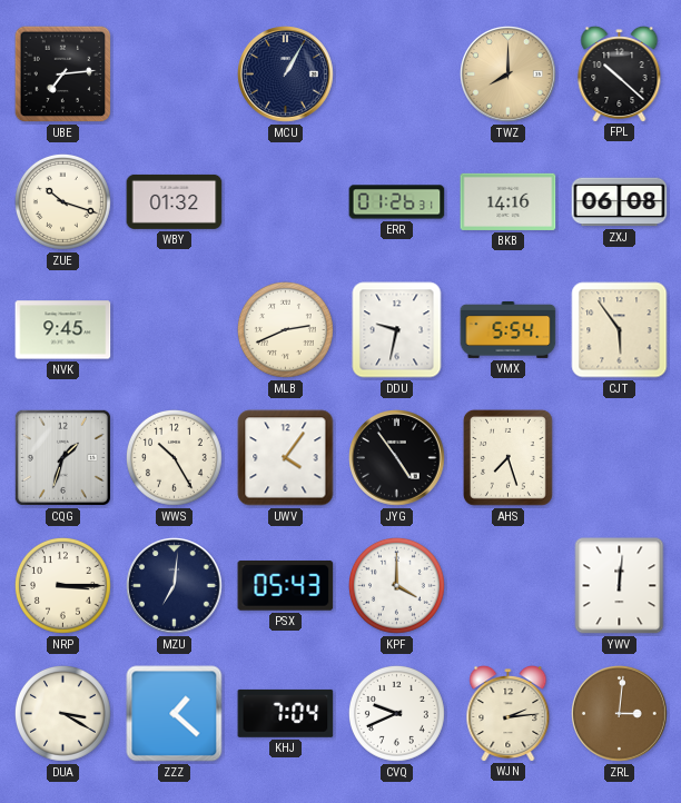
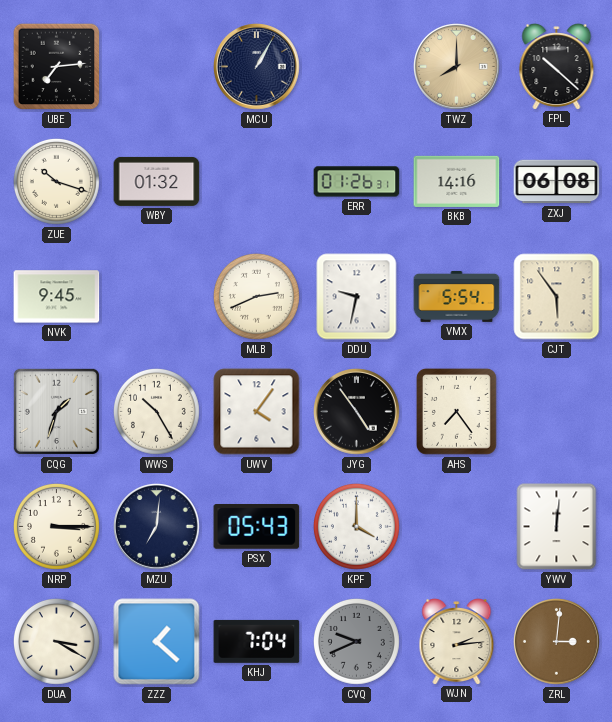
AHS: 7:27 -> 7:24 (456, 412)
CVQ dial: white -> grey (356, 641)
